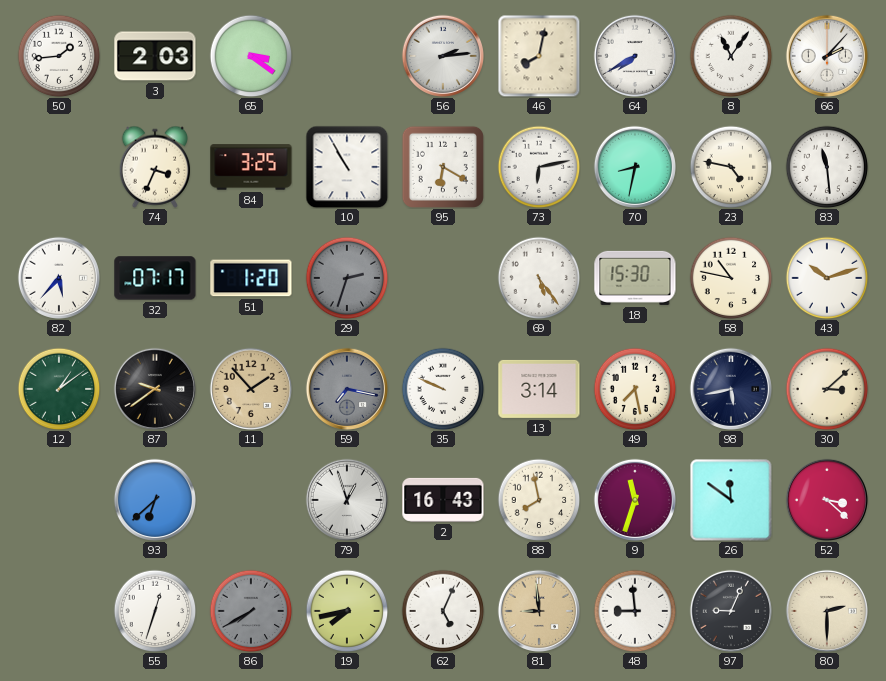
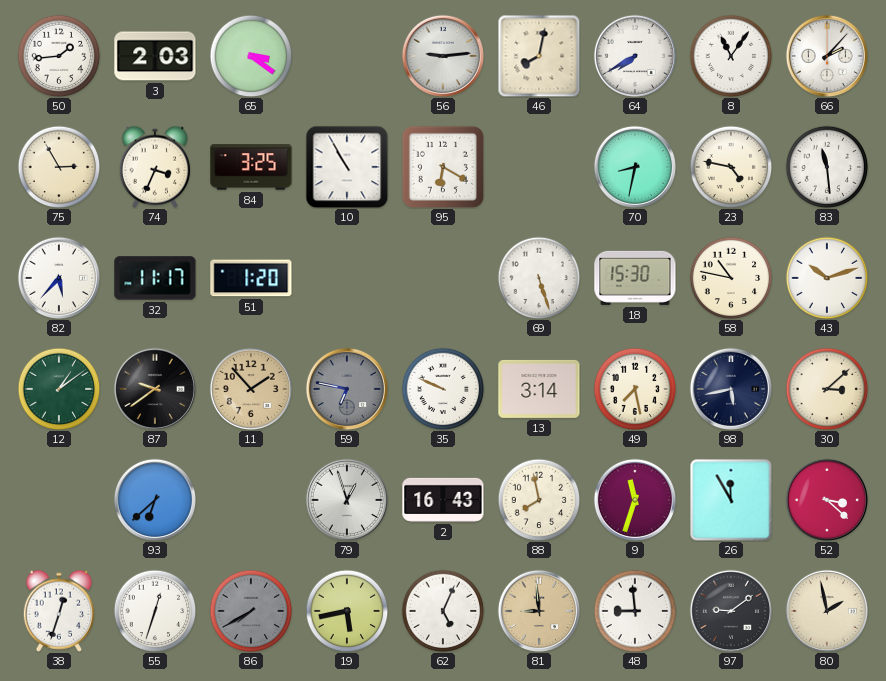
56: 2:14 -> 9:14 (443, 56)
75: none -> 2:55 (59, 167)
73: 6:13 -> none (539, 167)
32: 07:17 -> 11:17 (155, 278)
29: 2:33 -> none (347, 278)
69: 5:24 -> 5:27 (539, 278)
59: 7:17 -> 6:47 (347, 389)
26: 11:51 -> 11:55 (731, 500)
38: none -> 12:33 (59, 611)
19: 7:43 -> 5:43 (347, 611)
97: 9:04 -> 9:09 (731, 611)
80: 2:30 -> 1:58 (827, 611)
